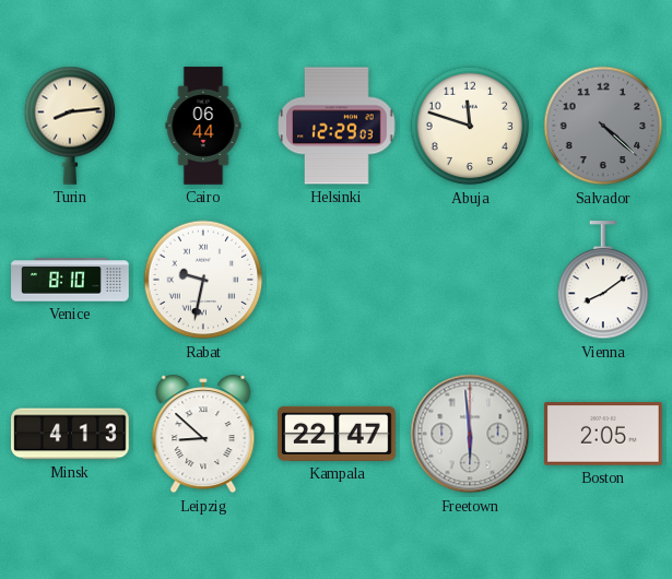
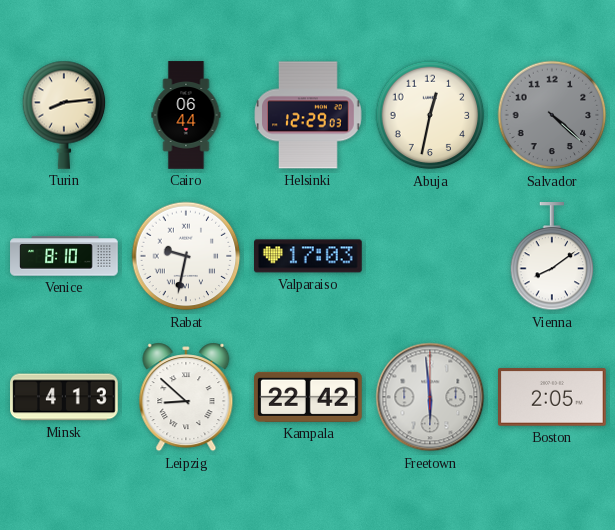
Abuja: 11:48 -> 12:32 (430, 115)
Valparaiso: none -> 17:03 (309, 256)
Kampala: 22:47 -> 22:42 (308, 397)
